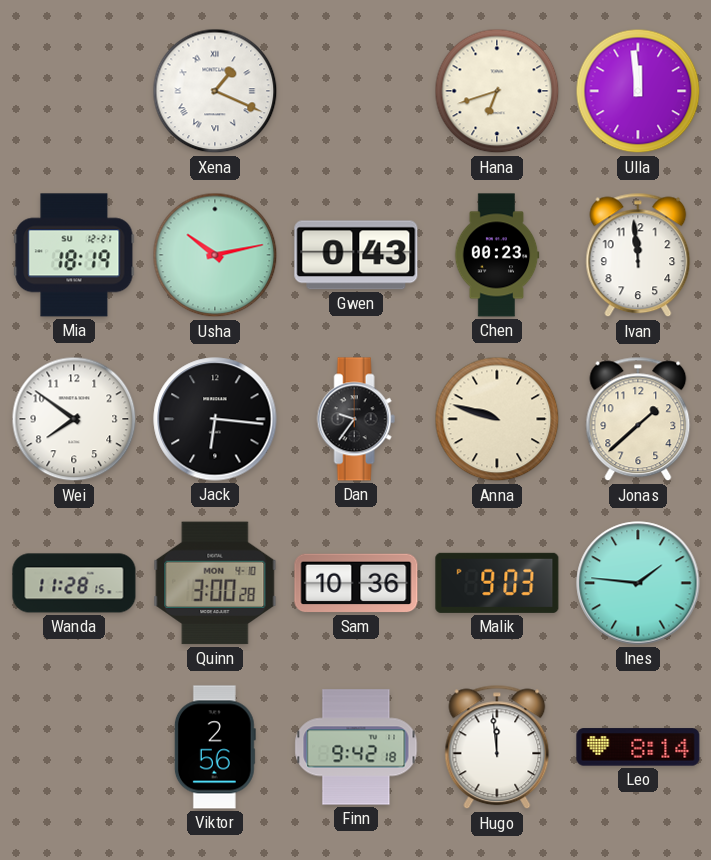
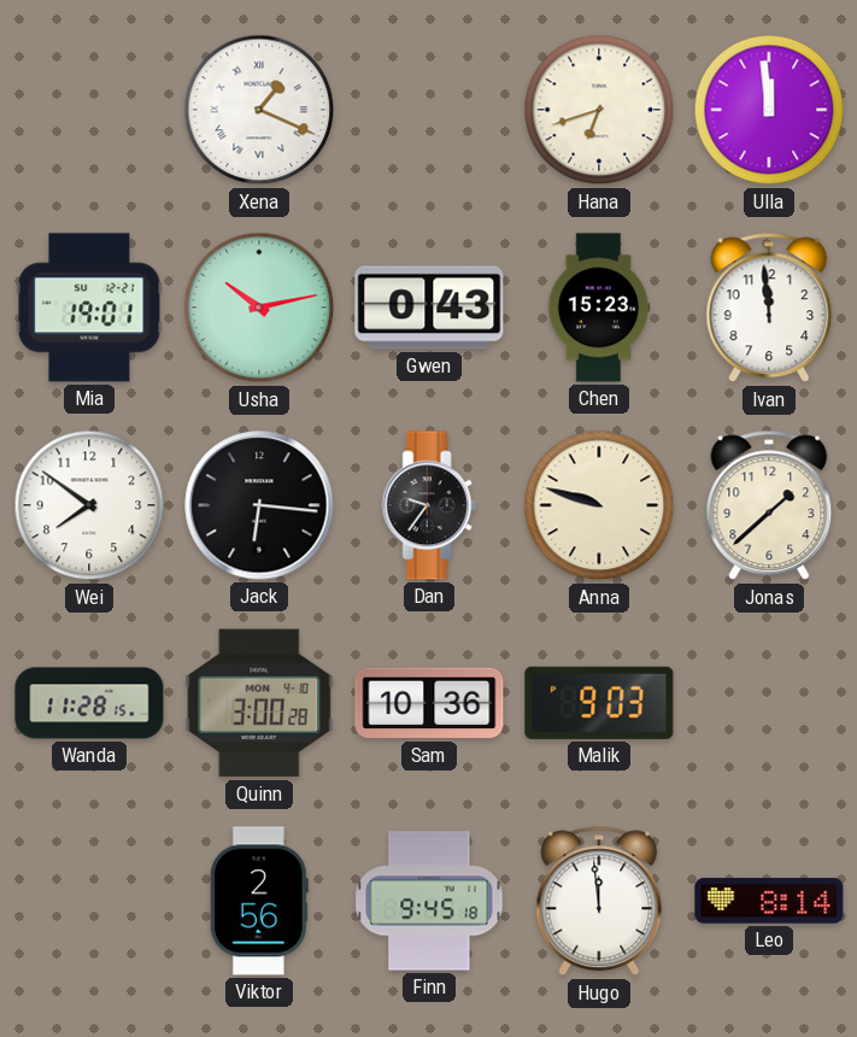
Mia: 18:19 -> 19:01 (89, 307)
Chen: 00:23 -> 15:23 (599, 307)
Ines: 1:46 -> none (638, 583)
Finn: 9:42 -> 9:45 (429, 901)
